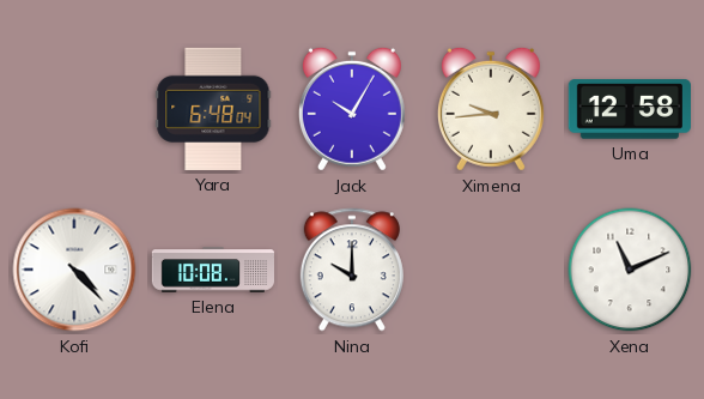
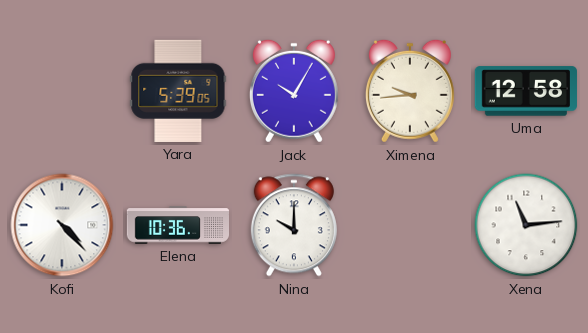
Yara: 6:48 -> 5:39 (178, 91)
Elena: 10:08 -> 10:36 (178, 225)
Xena: 11:11 -> 11:14 (526, 225)
